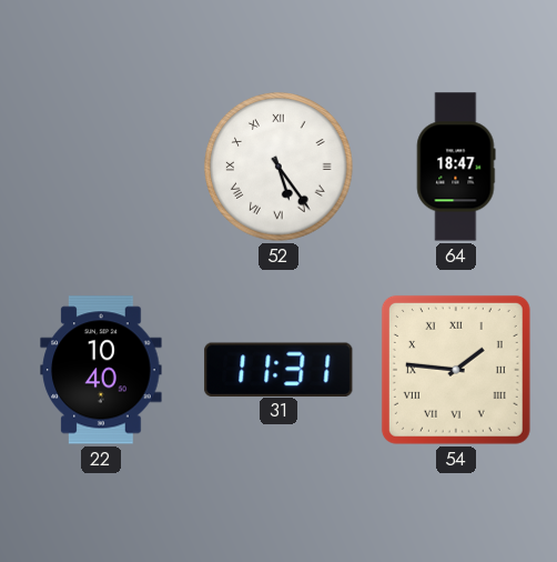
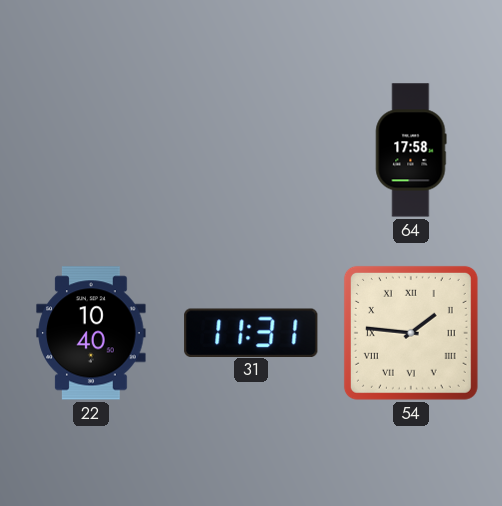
52: 5:24 -> none (278, 167)
64: 18:47 -> 17:58 (411, 150)
